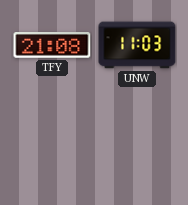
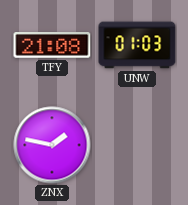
UNW: 11:03 -> 01:03 (137, 45)
ZNX: none -> 1:47 (52, 145)
